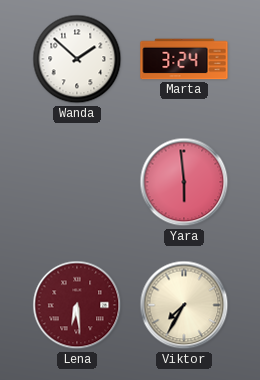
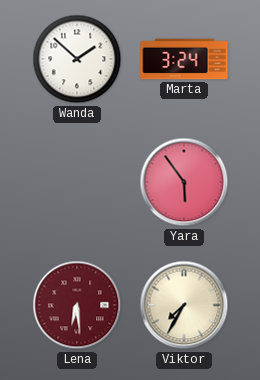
Yara: 5:59 -> 5:54 (184, 182)
